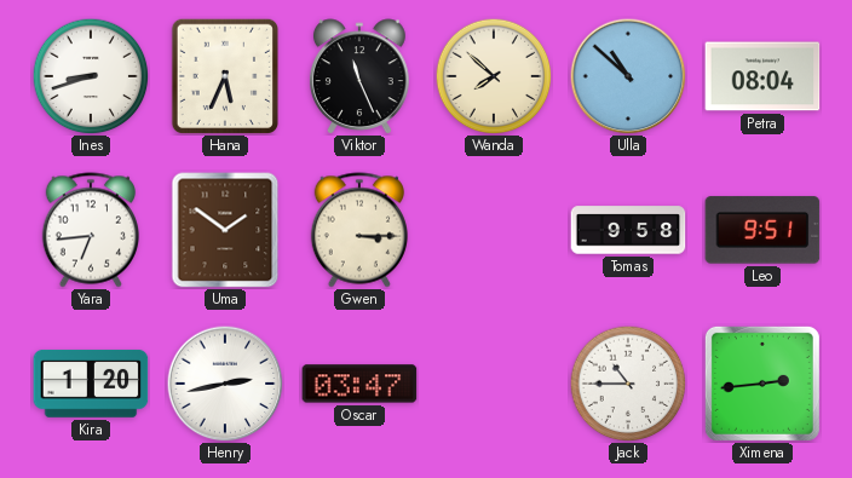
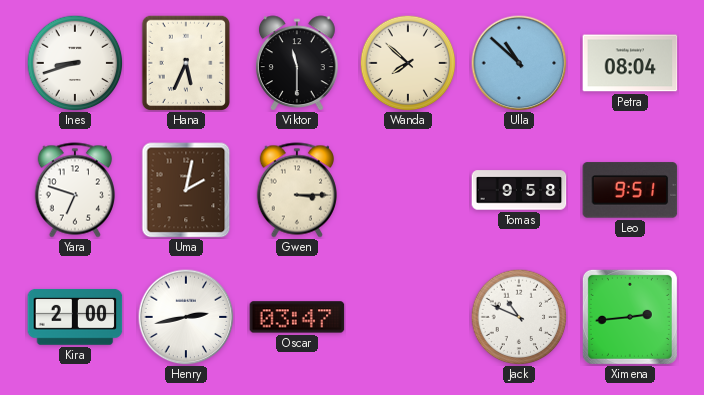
Viktor: 11:26 -> 11:30 (297, 63)
Yara: 6:44 -> 6:48 (74, 190)
Uma: 1:51 -> 2:02 (186, 190)
Kira: 1:20 -> 2:00 (75, 317)
Jack: 10:45 -> 10:49 (519, 317)
